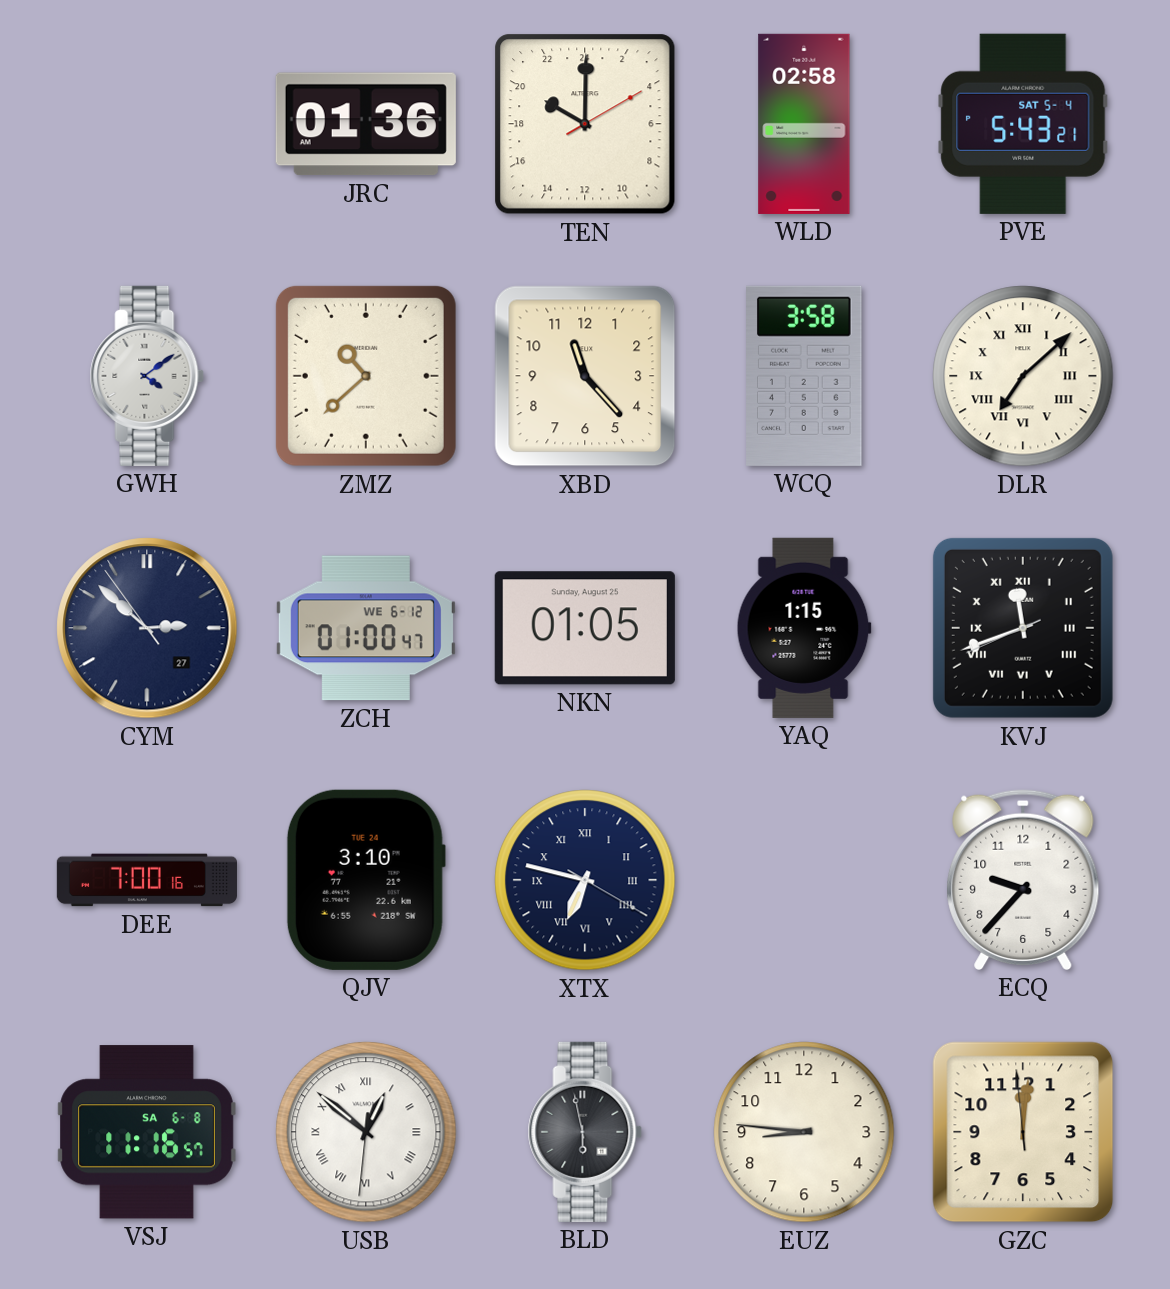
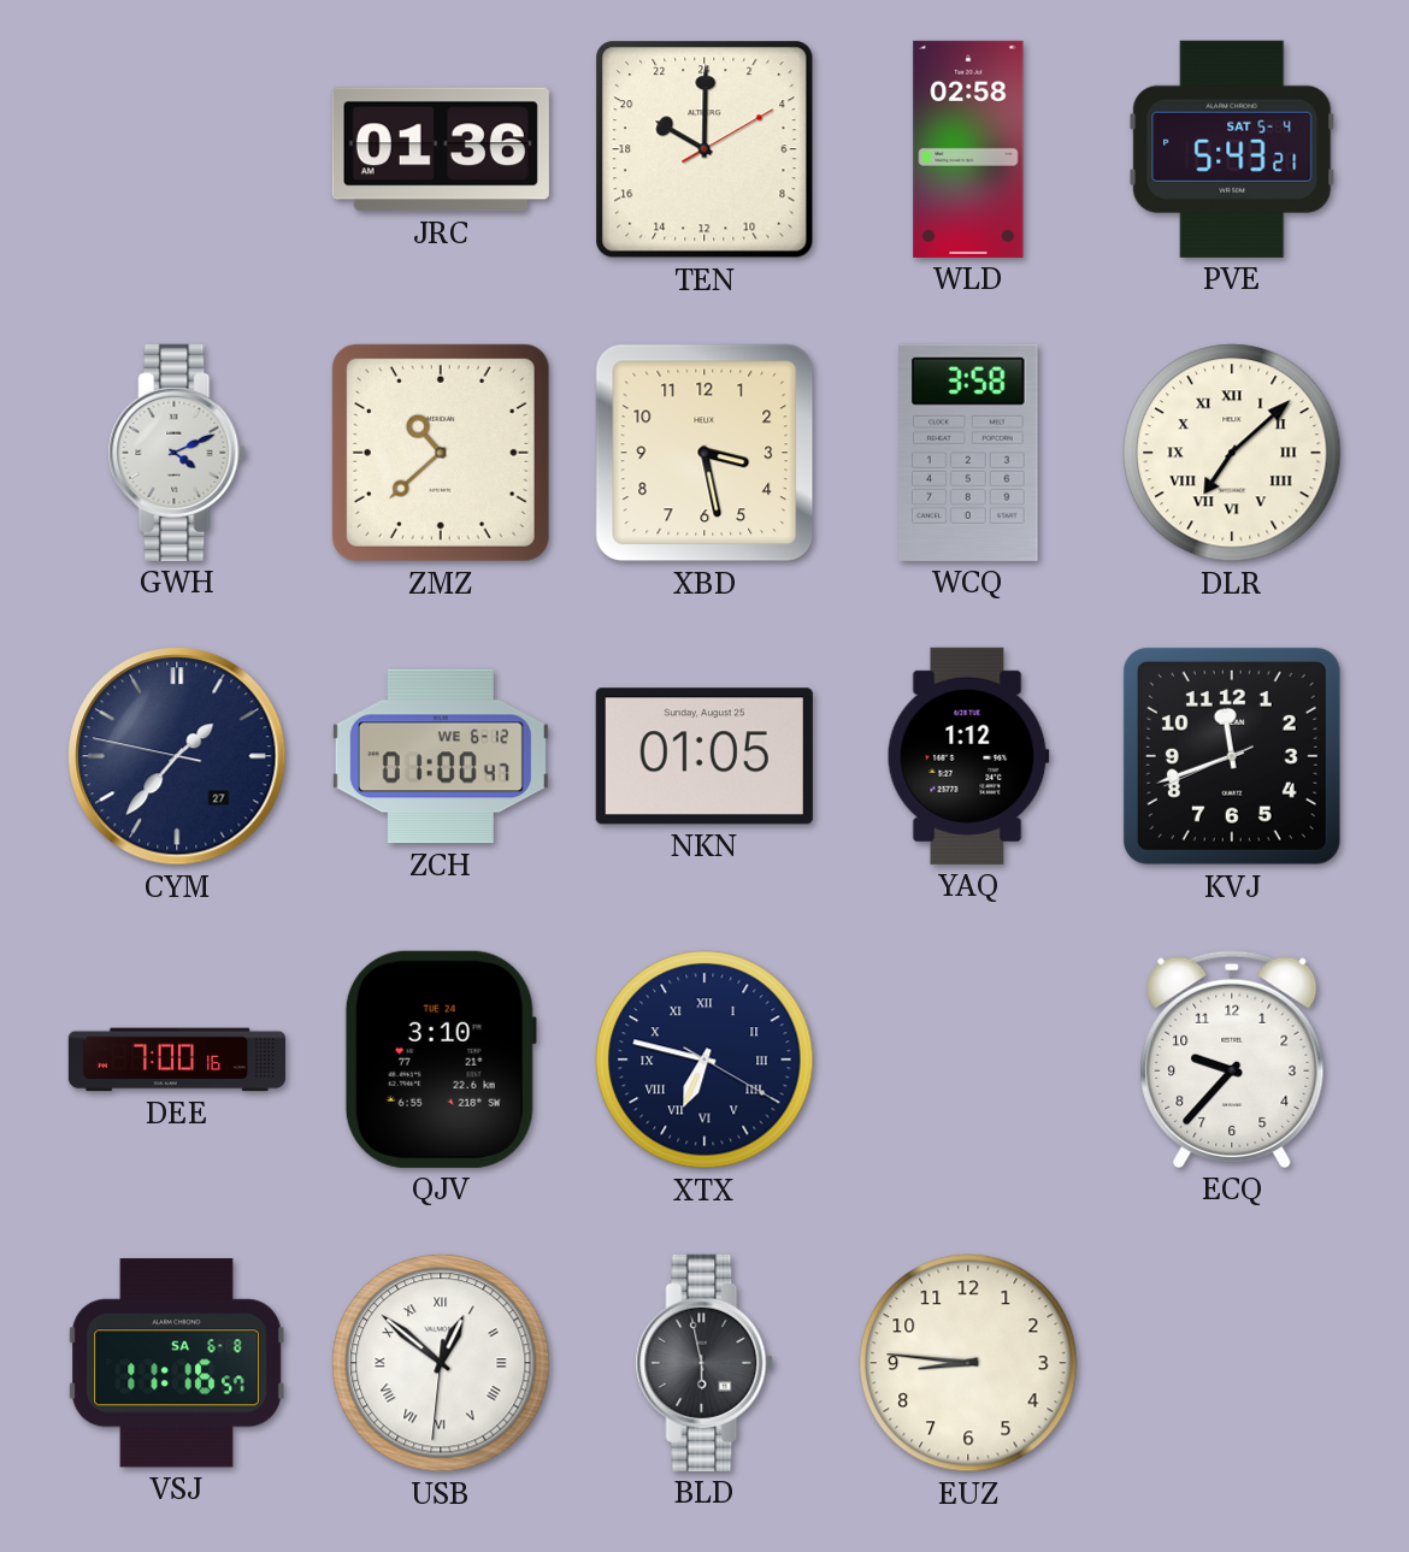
GWH: 4:09 -> 4:11 (177, 453)
XBD: 11:23 -> 3:28 (704, 453)
CYM: 2:51 -> 1:36 (177, 756)
YAQ: 1:15 -> 1:12 (968, 756)
KVJ numerals: Roman -> Arabic (1232, 756)
GZC: 12:00 -> none (1023, 1132)
